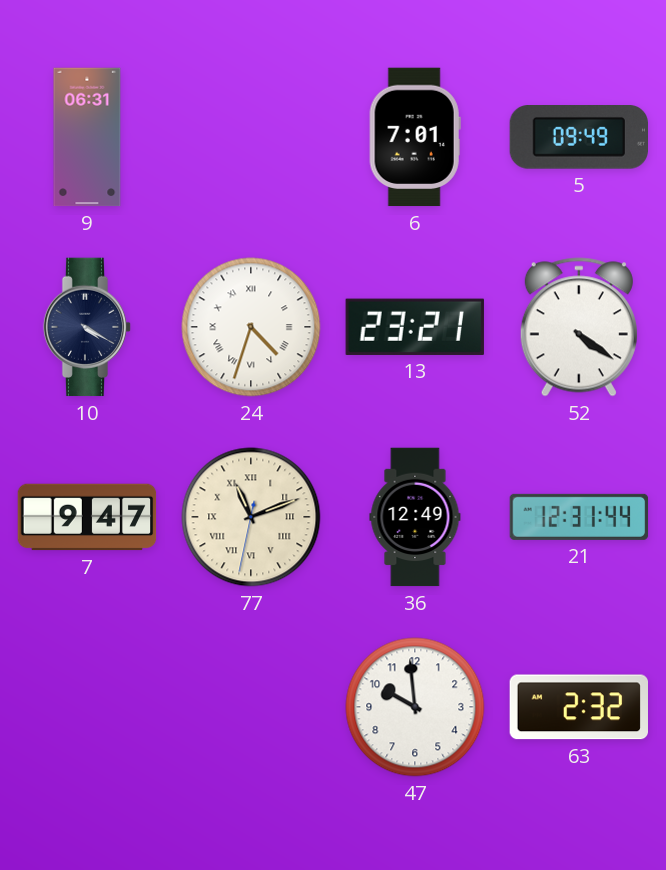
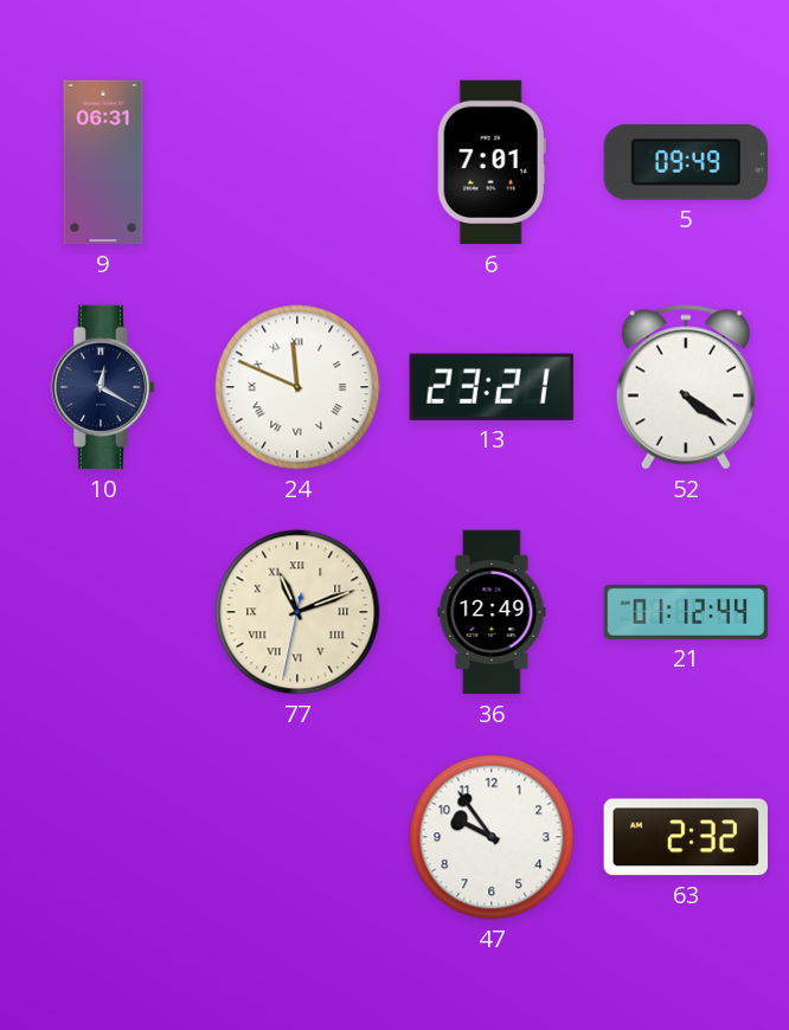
10: 4:20 -> 12:20 (103, 387)
24: 4:33 -> 11:49 (297, 387)
7: 9:47 -> none (87, 517)
21: 12:31 -> 01:12 (686, 612)
47: 9:59 -> 9:54 (492, 837)
